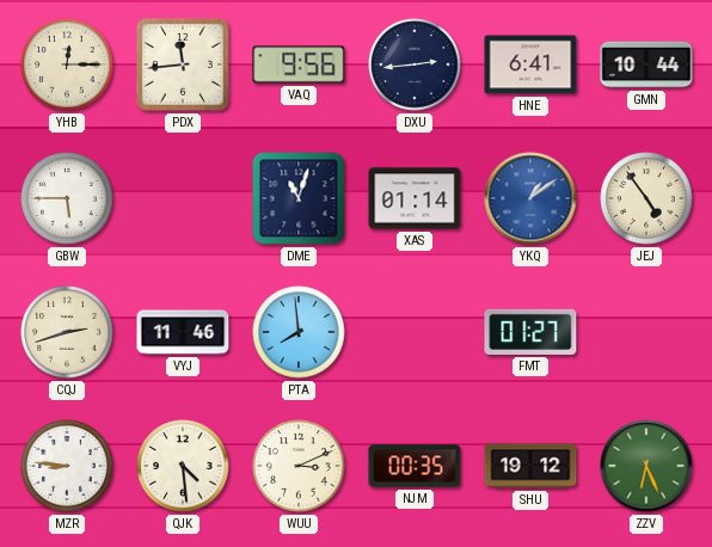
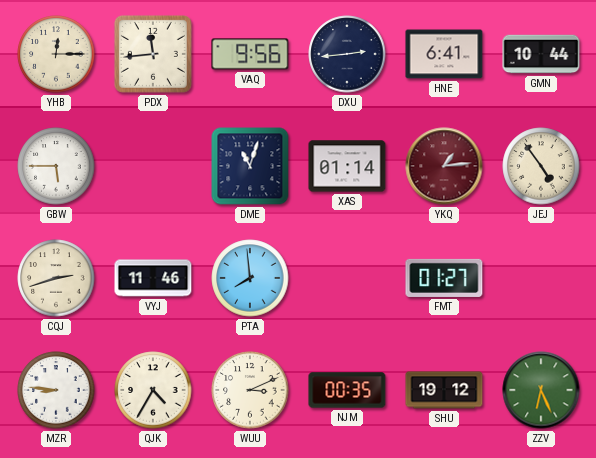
YKQ: 1:09 -> 1:14 (444, 166)
YKQ dial: blue -> burgundy (444, 166)
QJK: 4:29 -> 4:35 (153, 390)
